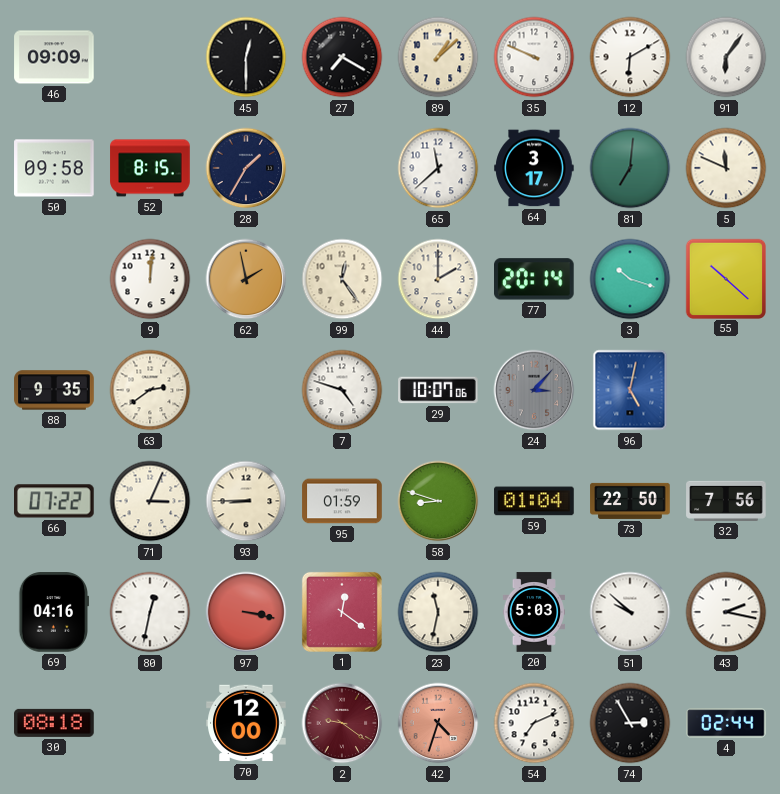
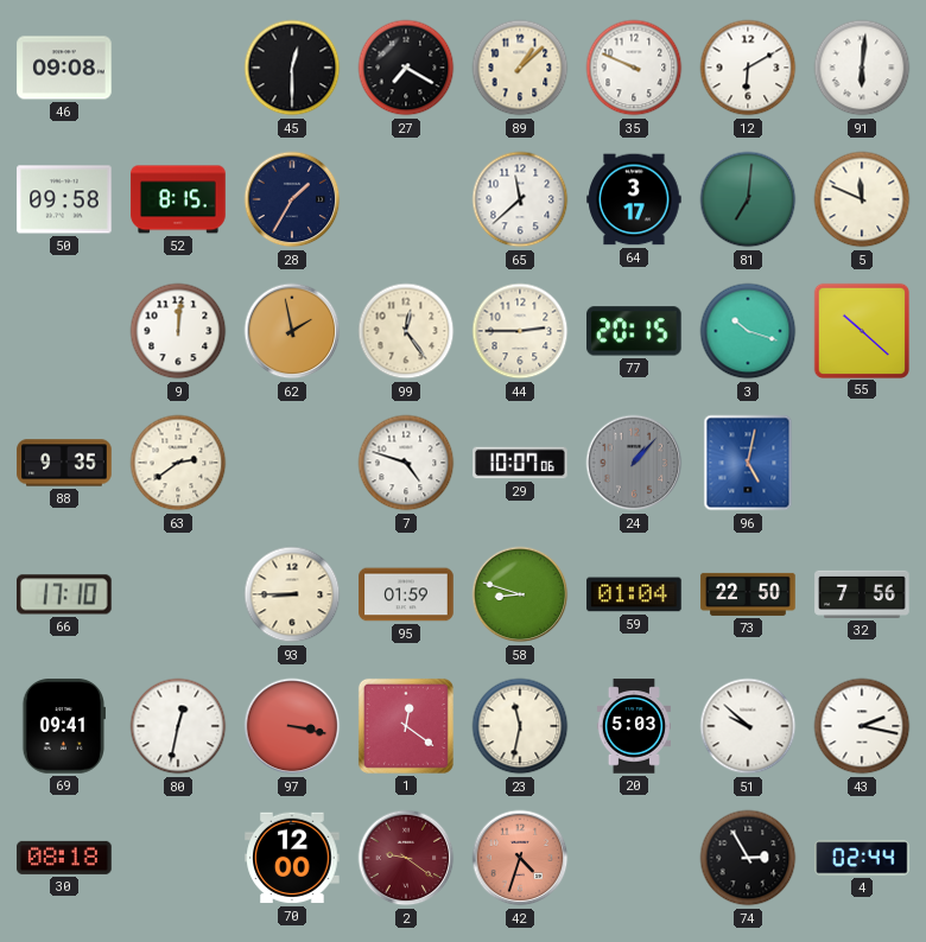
46: 09:09 -> 09:08 (64, 68)
91: 6:06 -> 6:01 (862, 68)
44: 2:00 -> 2:45 (520, 331)
77: 20:14 -> 20:15 (635, 331)
24: 3:07 -> 1:07 (634, 463)
66: 07:22 -> 17:10 (65, 594)
71: 3:04 -> none (150, 501)
69: 04:16 -> 09:41 (63, 726)
54: 7:11 -> none (534, 723)
